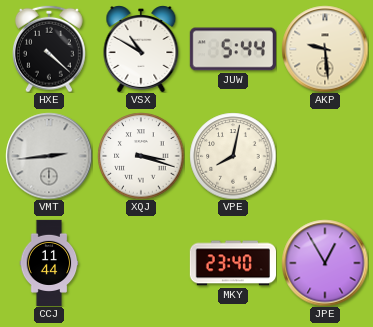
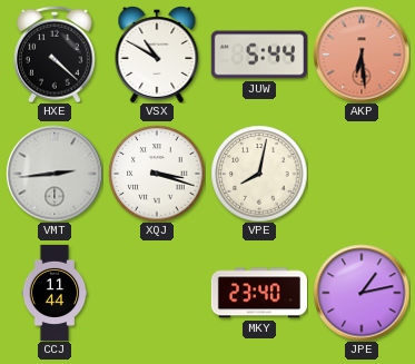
AKP: 9:29 -> 6:29 (362, 55)
AKP dial: cream -> salmon (362, 55)
JPE: 12:55 -> 1:13 (362, 293)
